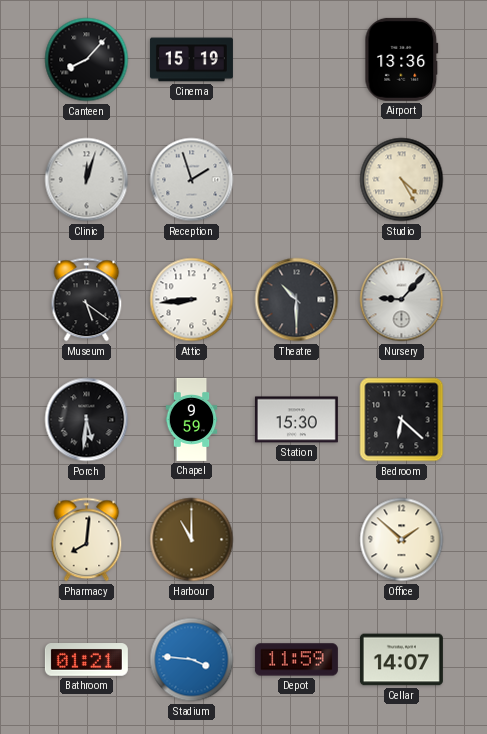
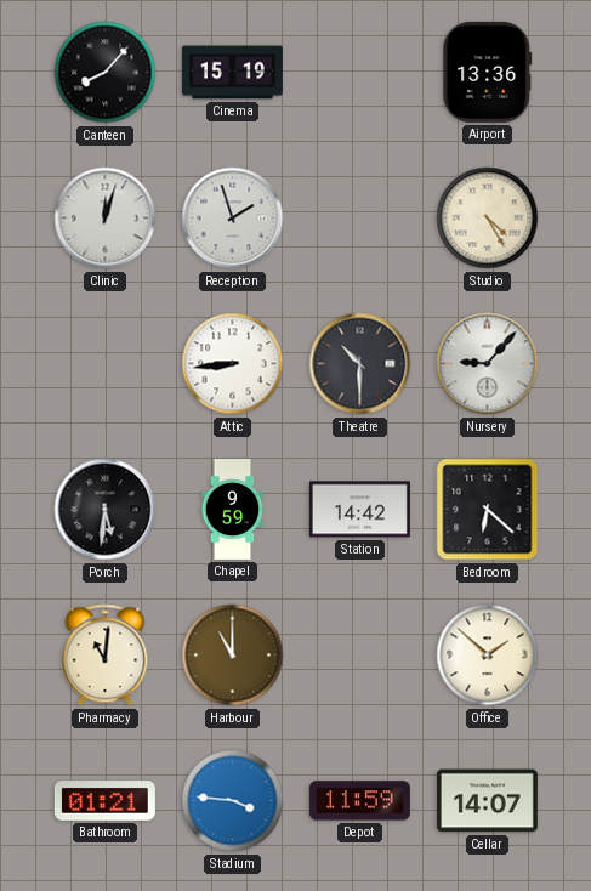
Museum: 5:21 -> none (87, 300)
Station: 15:30 -> 14:42 (359, 510)
Pharmacy: 8:01 -> 11:01 (106, 656)
